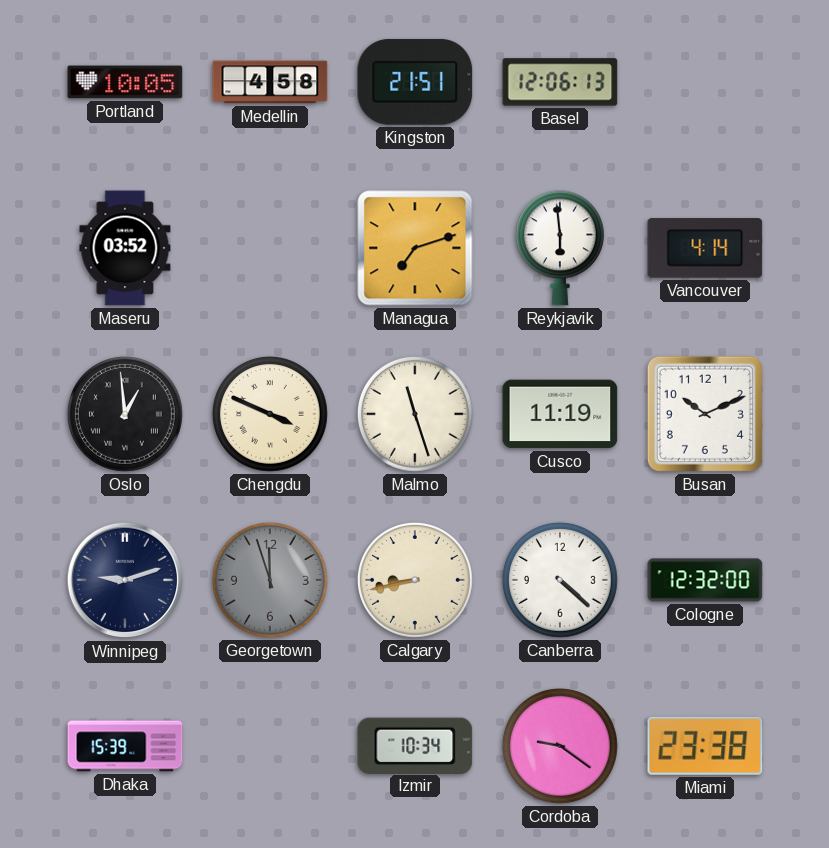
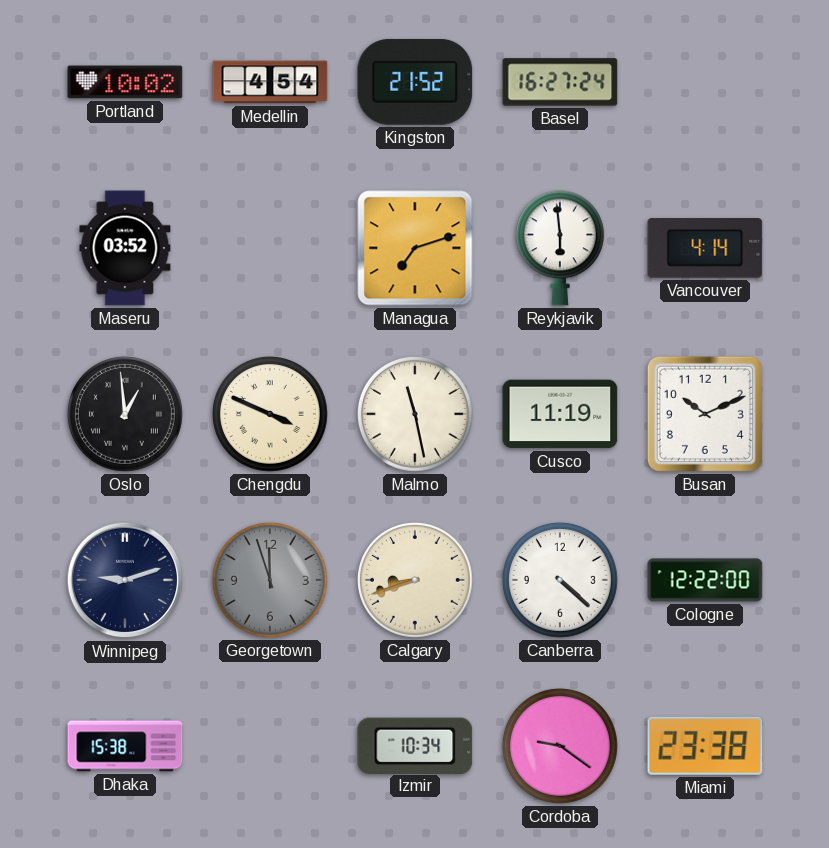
Portland: 10:05 -> 10:02 (125, 82)
Medellin: 4:58 -> 4:54 (270, 82)
Kingston: 21:51 -> 21:52 (415, 82)
Basel: 12:06 -> 16:27 (560, 82)
Malmo: 11:27 -> 11:28 (415, 414)
Calgary: 8:43 -> 8:42 (415, 580)
Cologne: 12:32 -> 12:22 (705, 580)
Dhaka: 15:39 -> 15:38 (125, 746)
